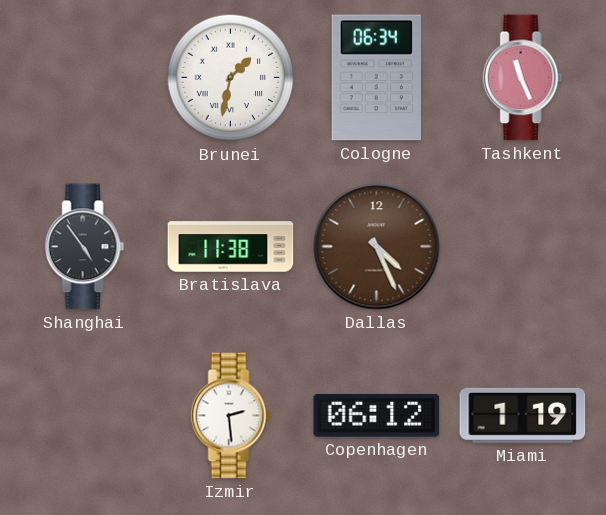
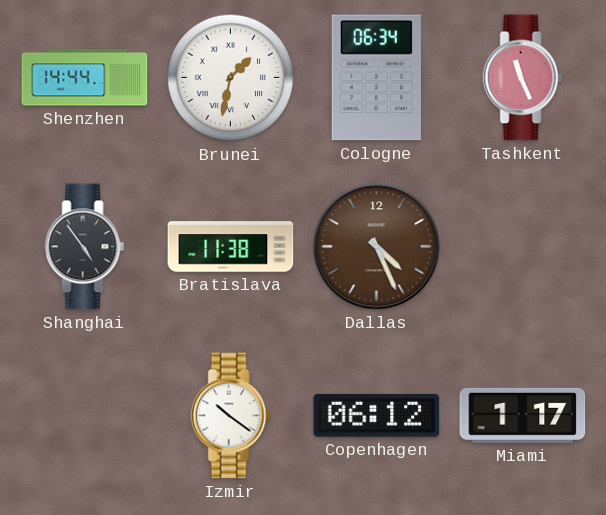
Shenzhen: none -> 14:44 (85, 78)
Izmir: 2:29 -> 10:21 (231, 416)
Miami: 1:19 -> 1:17 (523, 415)
